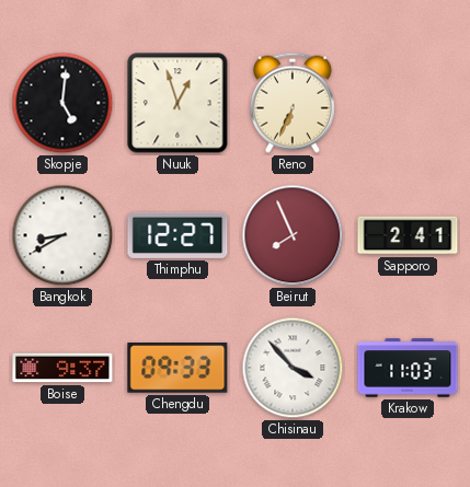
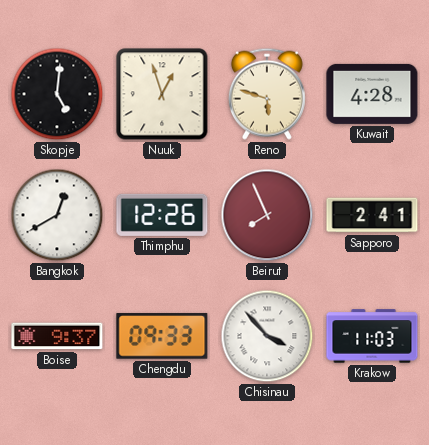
Reno: 6:34 -> 5:48 (267, 94)
Kuwait: none -> 4:28 (372, 94)
Bangkok: 8:40 -> 12:40 (57, 215)
Thimphu: 12:27 -> 12:26 (162, 215)
